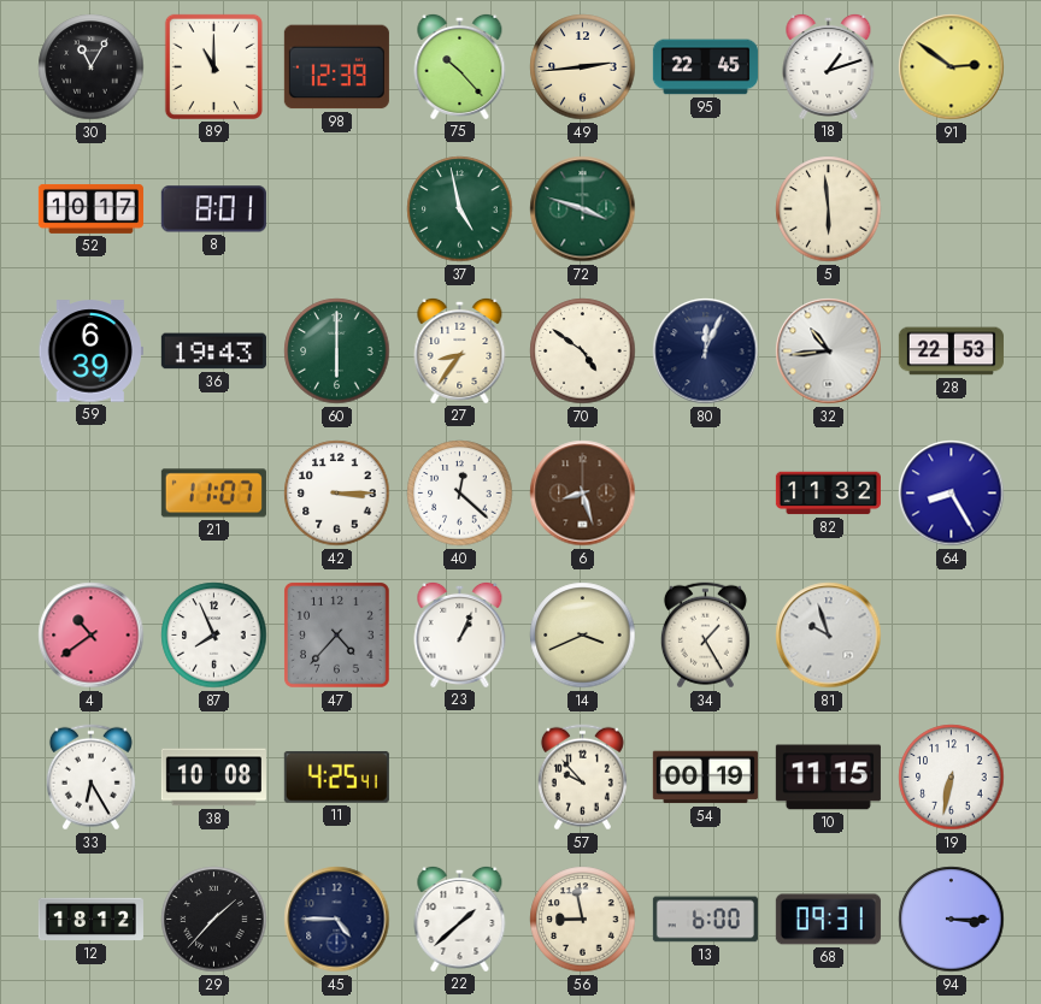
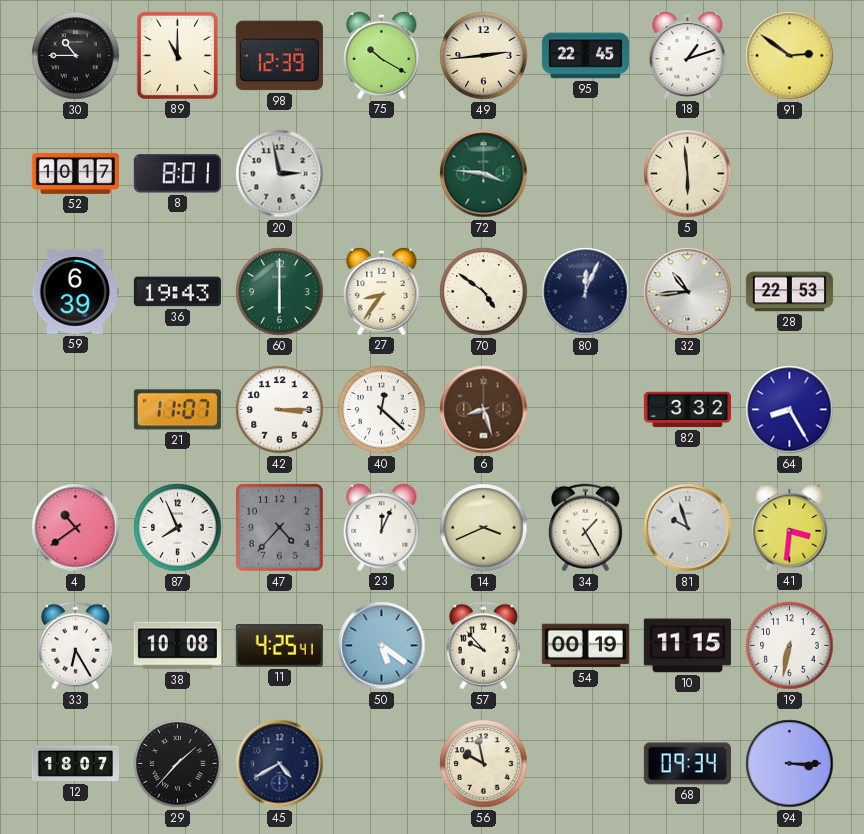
30: 11:05 -> 10:45 (76, 56)
75: 10:23 -> 10:20 (382, 55)
20: none -> 2:58 (280, 174)
37: 4:58 -> none (460, 209)
72: 3:48 -> 3:46 (484, 174)
82: 11:32 -> 3:32 (687, 410)
23: 1:04 -> 12:04 (382, 527)
41: none -> 3:31 (790, 527)
50: none -> 5:21 (382, 646)
12: 18:12 -> 18:07 (75, 764)
45: 4:45 -> 4:40 (280, 764)
22: 1:38 -> none (460, 919)
56: 8:58 -> 9:58 (484, 764)
13: 6:00 -> none (705, 920)
68: 09:31 -> 09:34 (687, 764)
